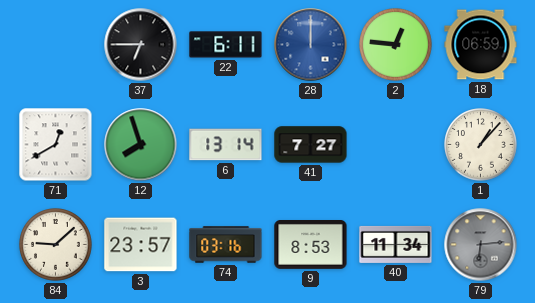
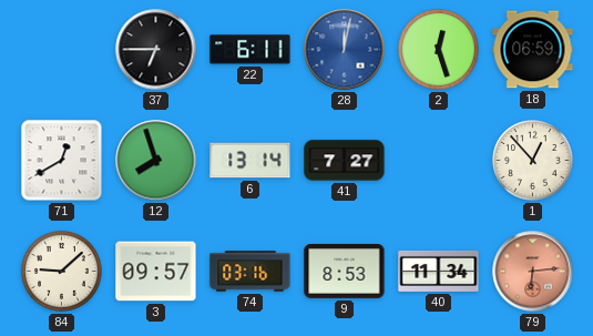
28: 12:00 -> 12:02 (345, 50)
2: 12:46 -> 12:27 (439, 50)
1: 1:07 -> 12:53 (533, 161)
3: 23:57 -> 09:57 (156, 272)
79 dial: grey -> salmon (533, 272)
